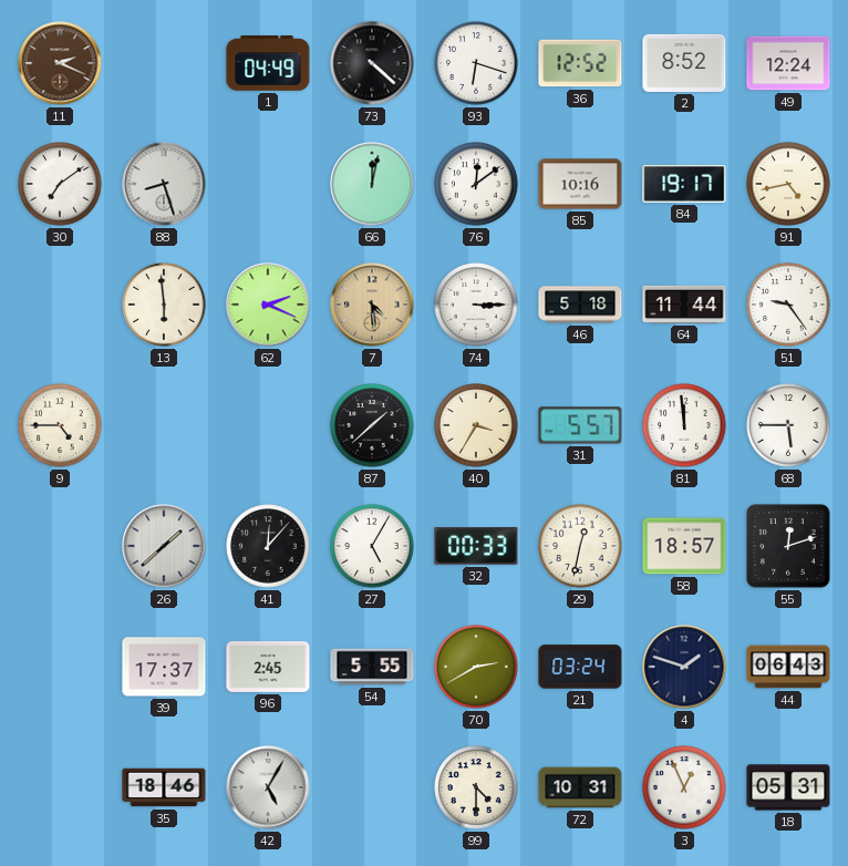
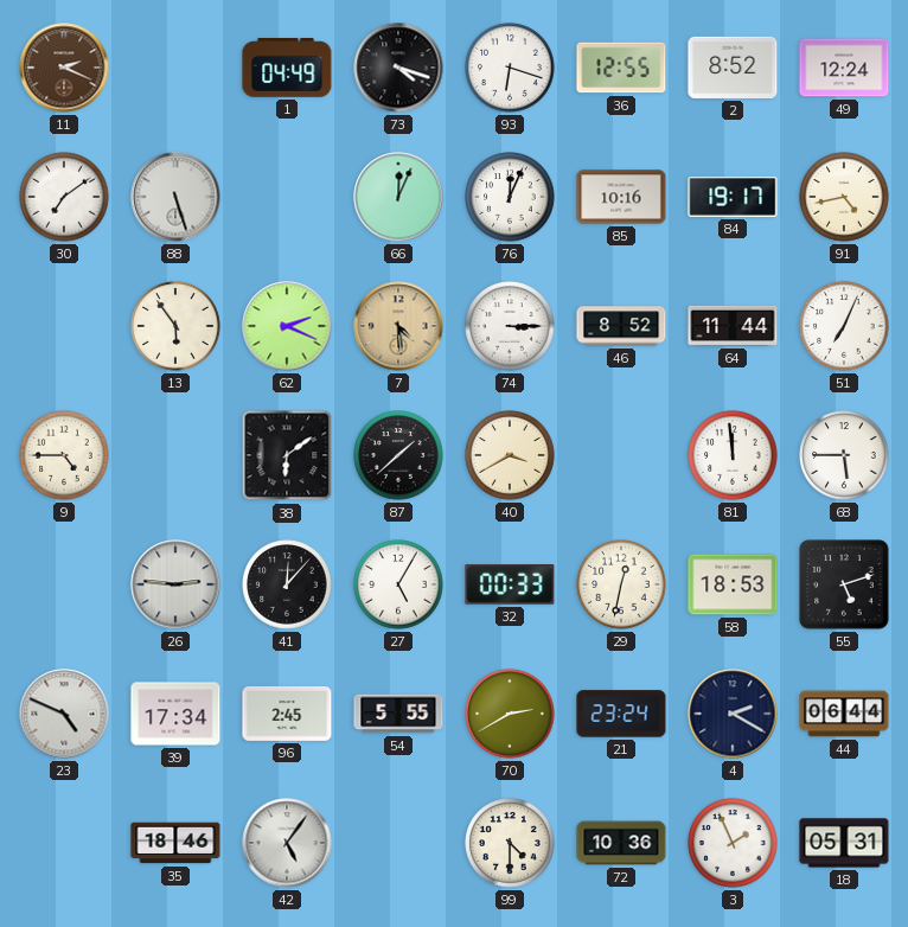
73: 4:22 -> 4:18 (398, 68)
36: 12:52 -> 12:55 (621, 68)
88: 8:27 -> 5:27 (175, 197)
66: 12:02 -> 12:04 (398, 197)
76: 12:09 -> 12:04 (510, 197)
13: 5:59 -> 5:54 (175, 326)
46: 5:18 -> 8:52 (621, 326)
51: 9:24 -> 7:04 (844, 326)
38: none -> 6:09 (287, 455)
40: 3:35 -> 3:40 (510, 455)
31: 5:57 -> none (580, 425)
26: 1:38 -> 2:46 (175, 584)
58: 18:57 -> 18:53 (733, 584)
55: 12:12 -> 5:12 (844, 584)
23: none -> 4:49 (64, 714)
39: 17:37 -> 17:34 (175, 714)
21: 03:24 -> 23:24 (621, 714)
4: 1:48 -> 2:20 (733, 714)
44: 06:43 -> 06:44 (844, 714)
42: 5:05 -> 5:06 (287, 843)
72: 10:31 -> 10:36 (621, 843)
3: 12:56 -> 1:56 (733, 843)
